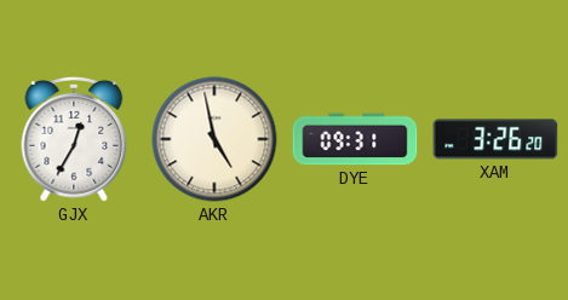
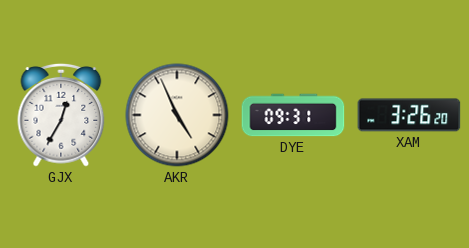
AKR: 4:58 -> 4:56 (177, 115)
